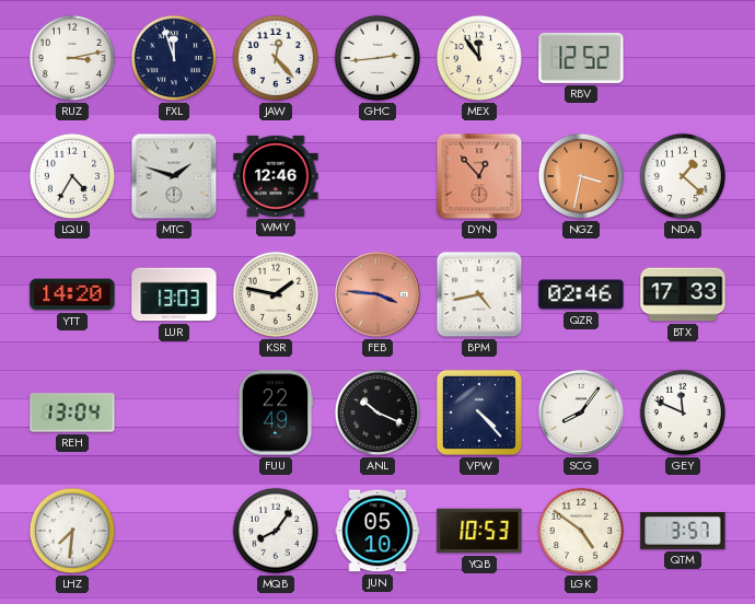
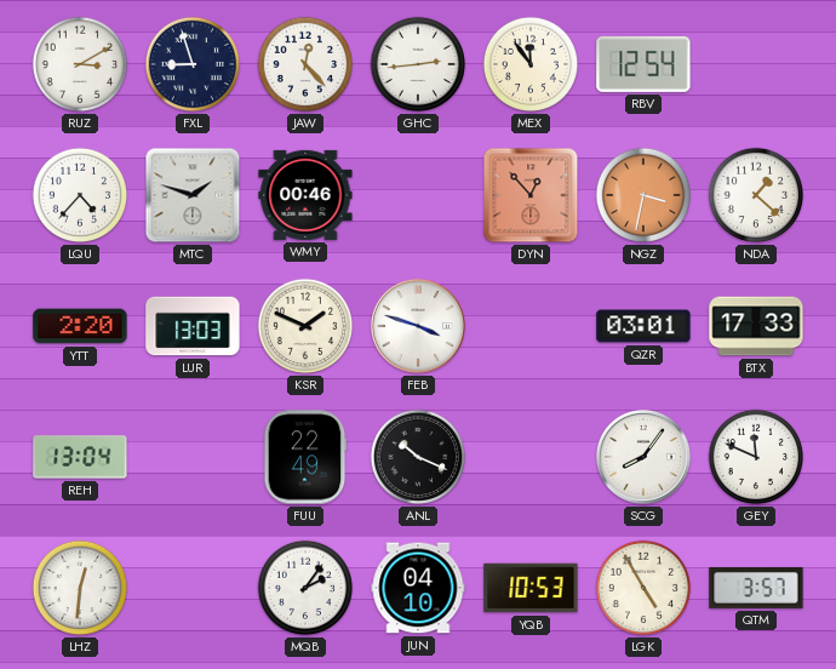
RUZ: 3:13 -> 3:10 (80, 64)
FXL: 11:57 -> 8:57 (193, 64)
RBV: 12:52 -> 12:54 (643, 64)
LQU: 4:35 -> 4:37 (80, 195)
WMY: 12:46 -> 00:46 (305, 195)
YTT: 14:20 -> 2:20 (80, 326)
KSR: 1:47 -> 1:49 (305, 326)
FEB: 3:46 -> 3:48 (418, 326)
FEB dial: salmon -> white (418, 326)
BPM: 4:43 -> none (479, 294)
QZR: 02:46 -> 03:01 (643, 326)
VPW: 4:23 -> none (479, 413)
LHZ: 7:31 -> 12:31 (80, 588)
MQB: 8:06 -> 2:06 (305, 588)
JUN: 05:10 -> 04:10 (418, 588)
LGK: 4:51 -> 4:55 (643, 588)
